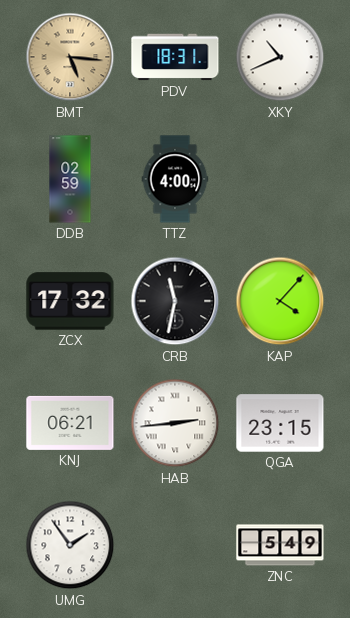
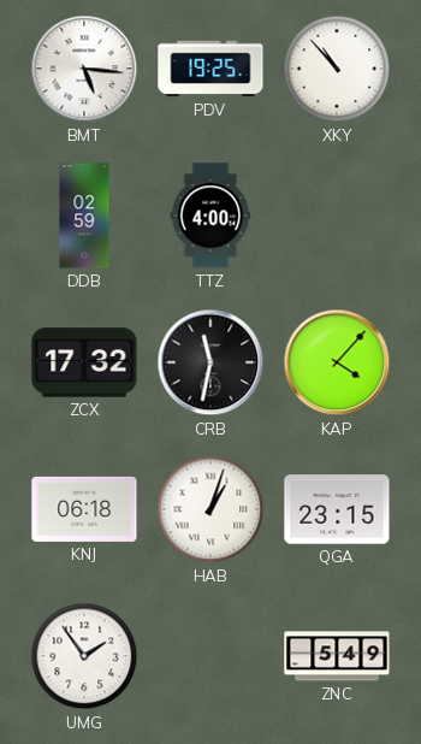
BMT dial: champagne -> white (84, 69)
PDV: 18:31 -> 19:25 (210, 69)
XKY: 10:41 -> 10:53 (337, 69)
KNJ: 06:21 -> 06:18 (84, 509)
HAB: 2:44 -> 1:03 (210, 509)
